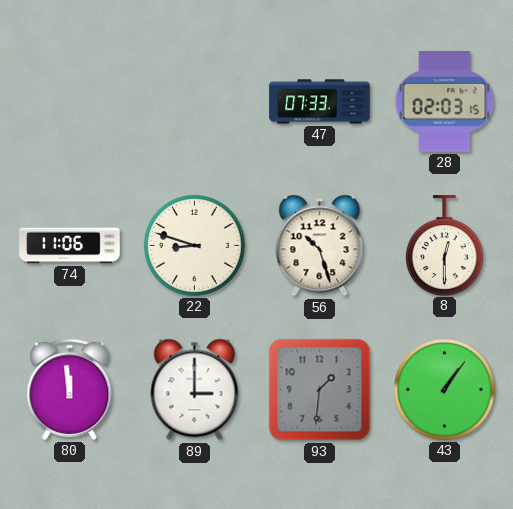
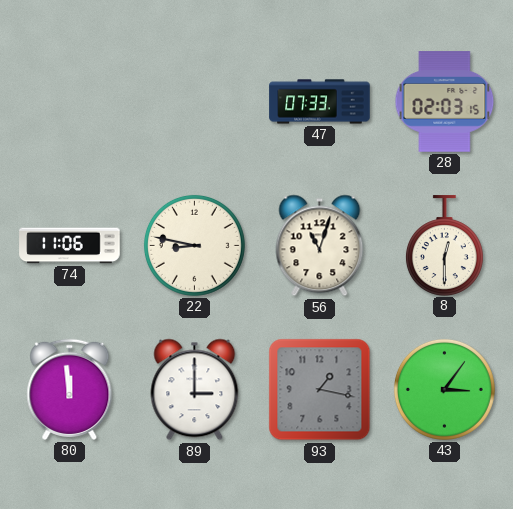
22: 8:48 -> 8:47 (194, 245)
56: 10:27 -> 11:03 (320, 246)
93: 1:31 -> 1:17 (320, 390)
43: 1:06 -> 3:06 (444, 389)
